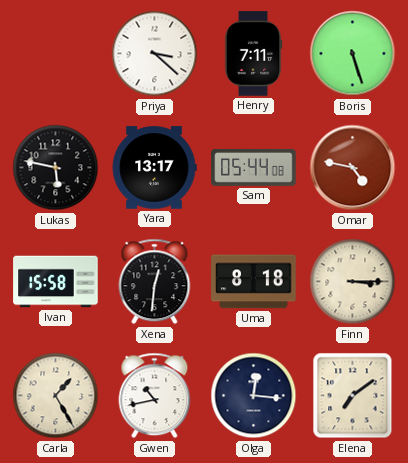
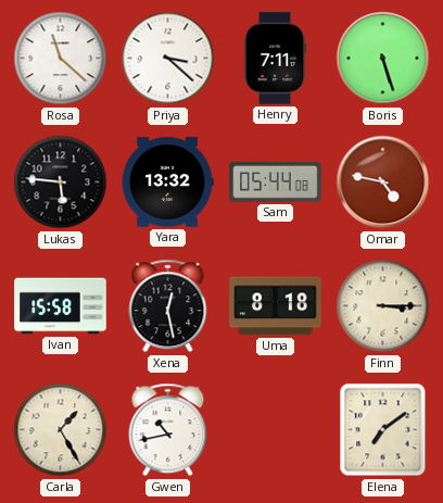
Rosa: none -> 11:22 (61, 59)
Lukas: 5:47 -> 5:46 (61, 183)
Yara: 13:17 -> 13:32 (167, 183)
Xena: 12:31 -> 12:28 (168, 306)
Olga: 12:16 -> none (254, 396)
